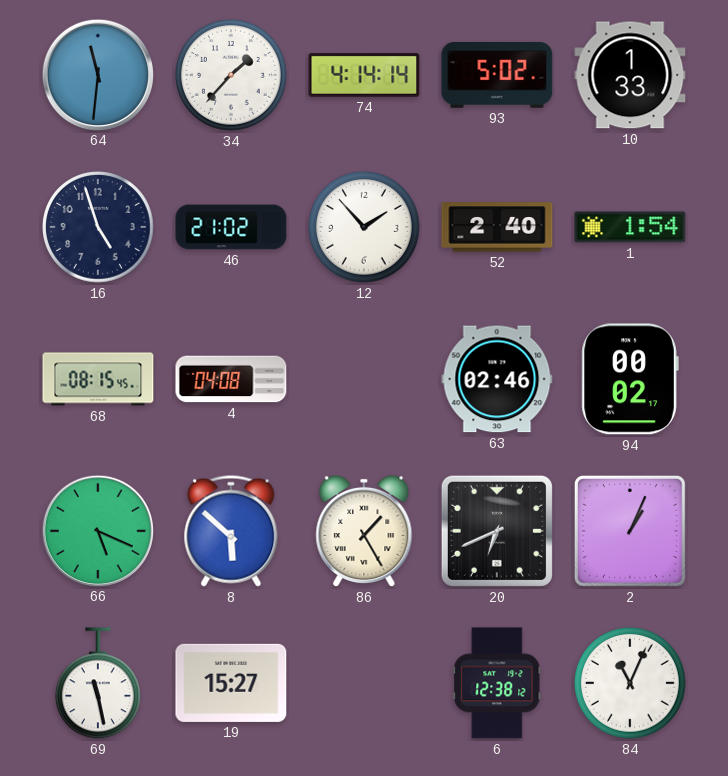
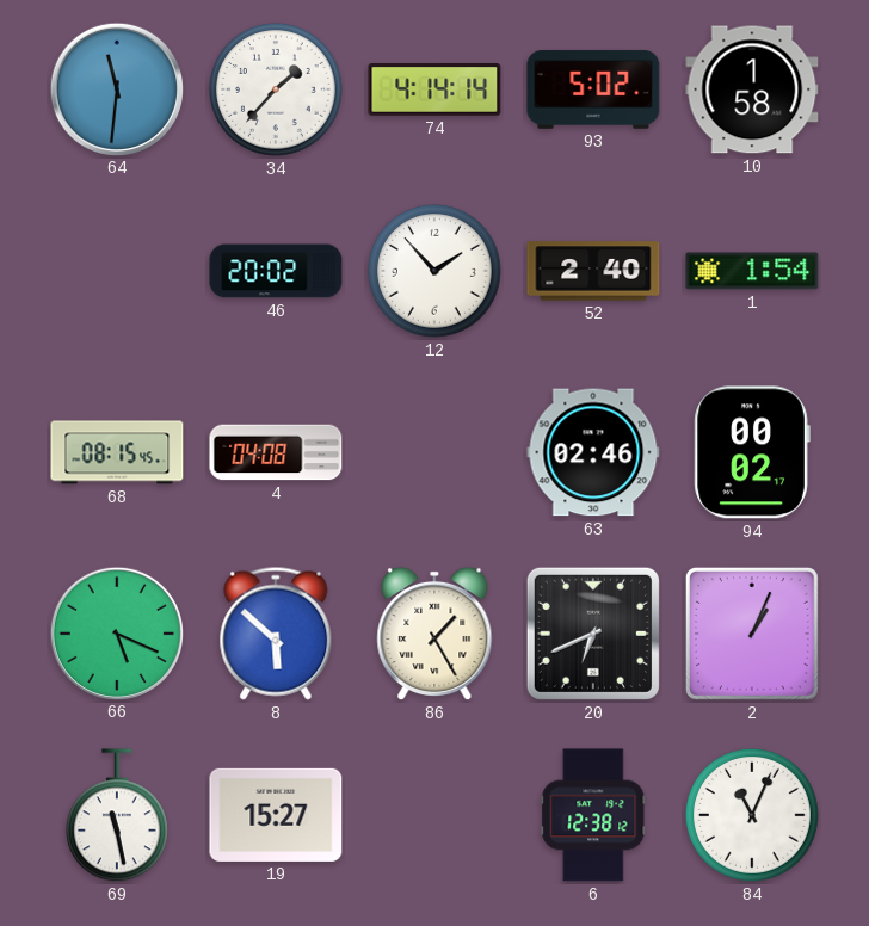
10: 1:33 -> 1:58 (752, 89)
16: 4:57 -> none (99, 228)
46: 21:02 -> 20:02 (276, 271)
